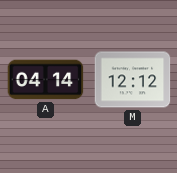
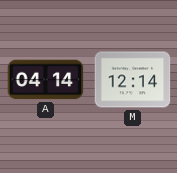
M: 12:12 -> 12:14 (133, 80)
